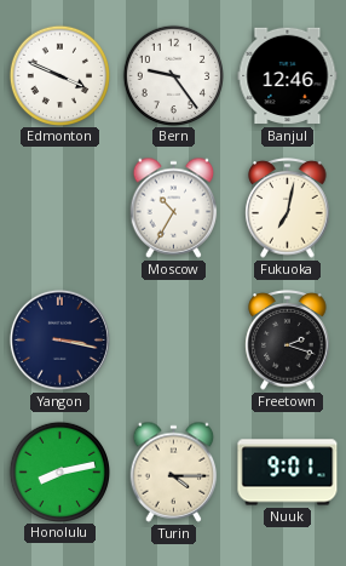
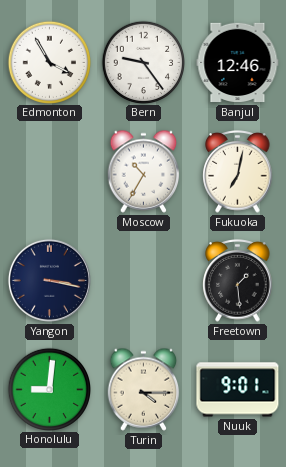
Edmonton: 3:49 -> 3:55 (49, 62)
Freetown: 2:18 -> 1:29 (238, 281)
Honolulu: 8:13 -> 9:01 (49, 389)
